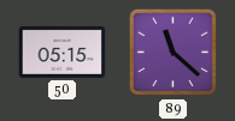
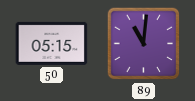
89: 11:22 -> 11:01 (144, 44)
